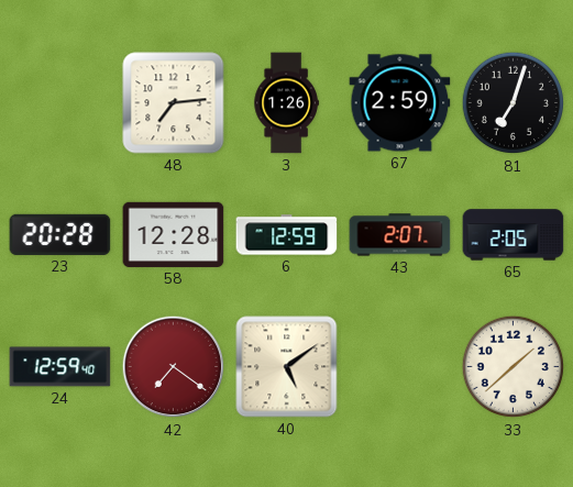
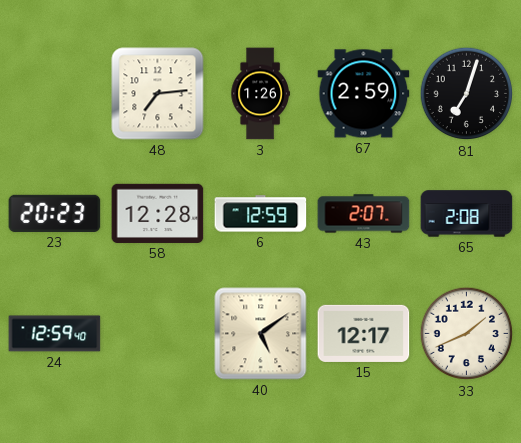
23: 20:28 -> 20:23 (55, 213)
65: 2:05 -> 2:08 (467, 214)
42: 7:21 -> none (174, 367)
15: none -> 12:17 (364, 333)
33: 1:38 -> 1:41 (467, 334)
